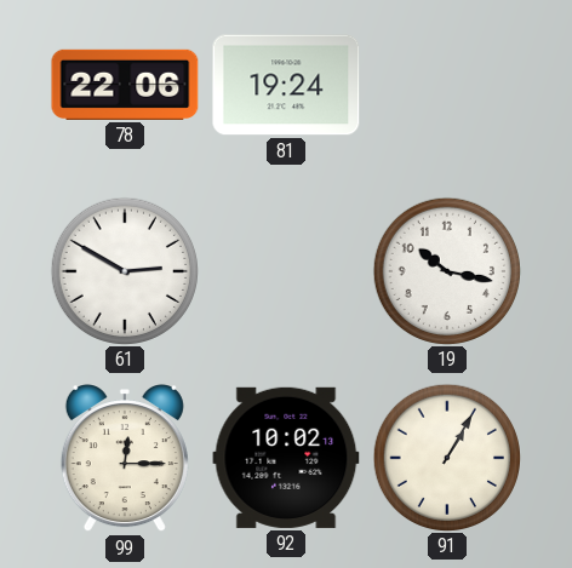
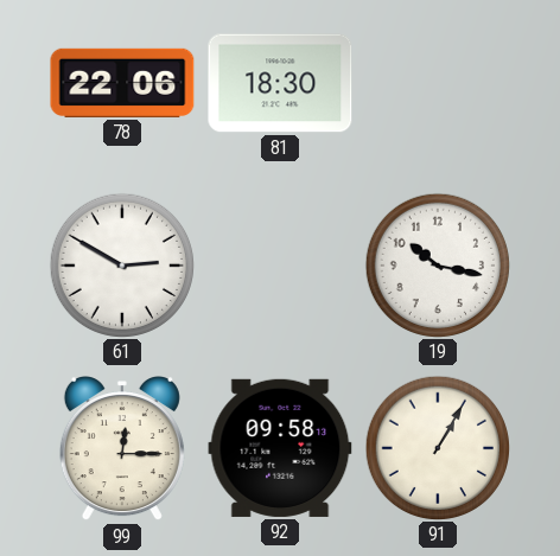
81: 19:24 -> 18:30 (280, 83)
92: 10:02 -> 09:58 (280, 448)
